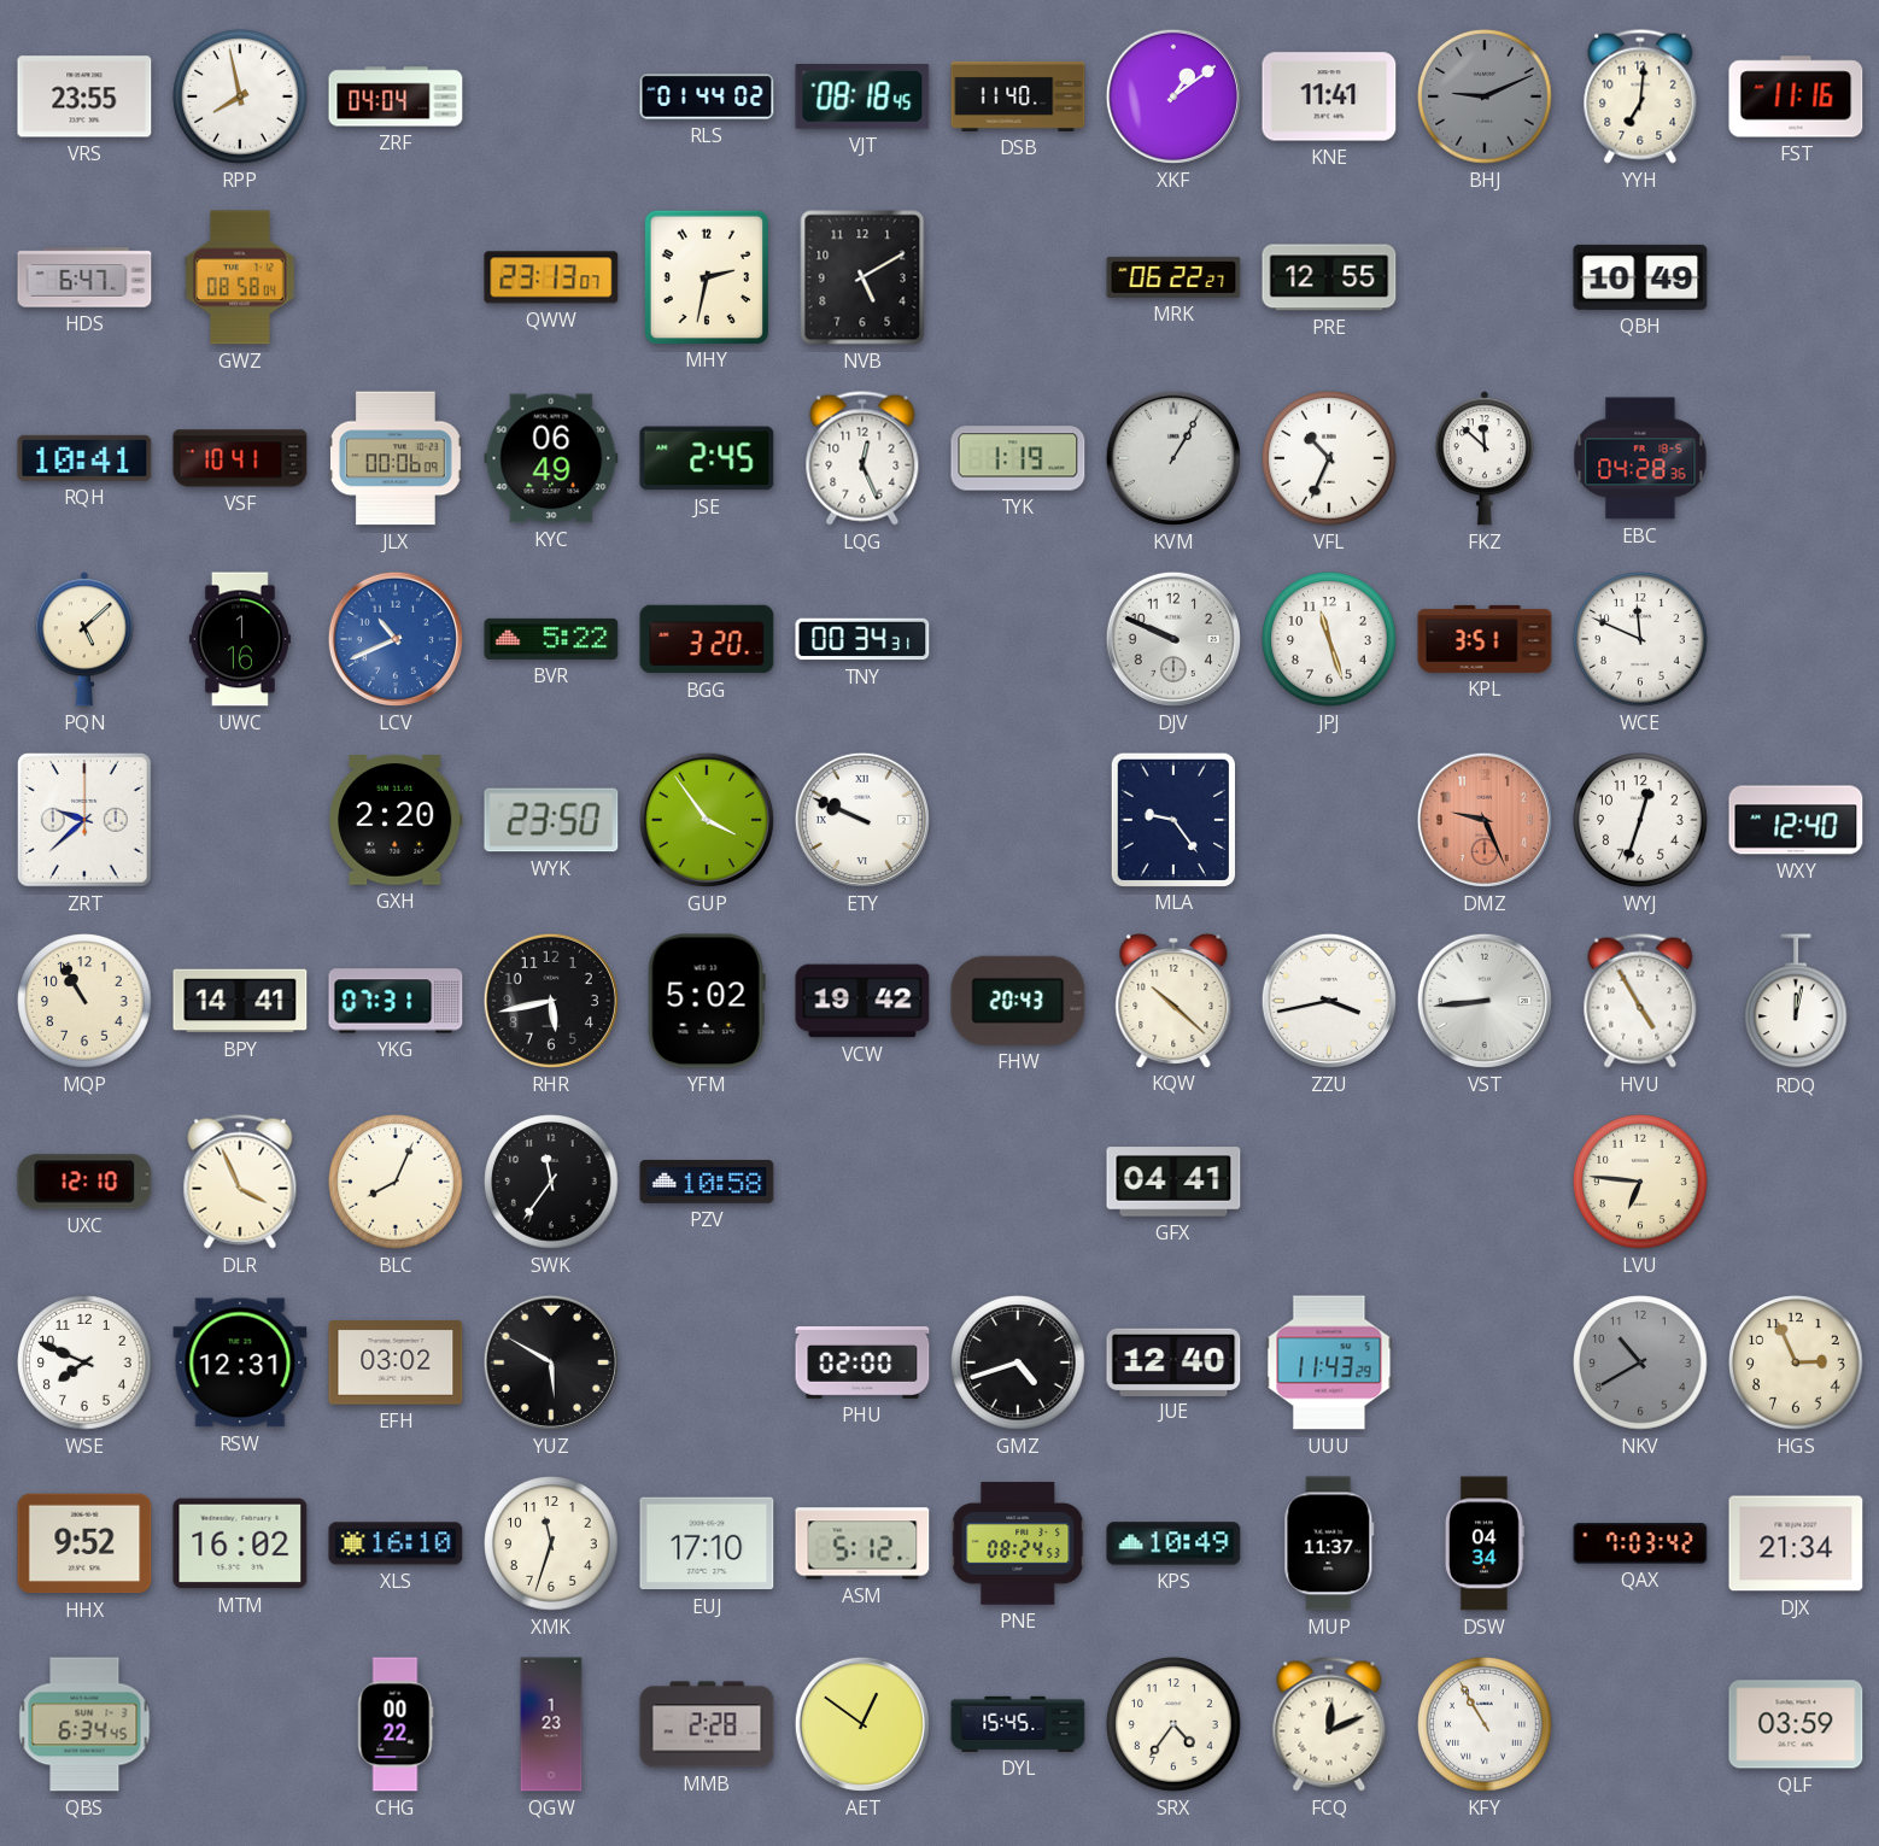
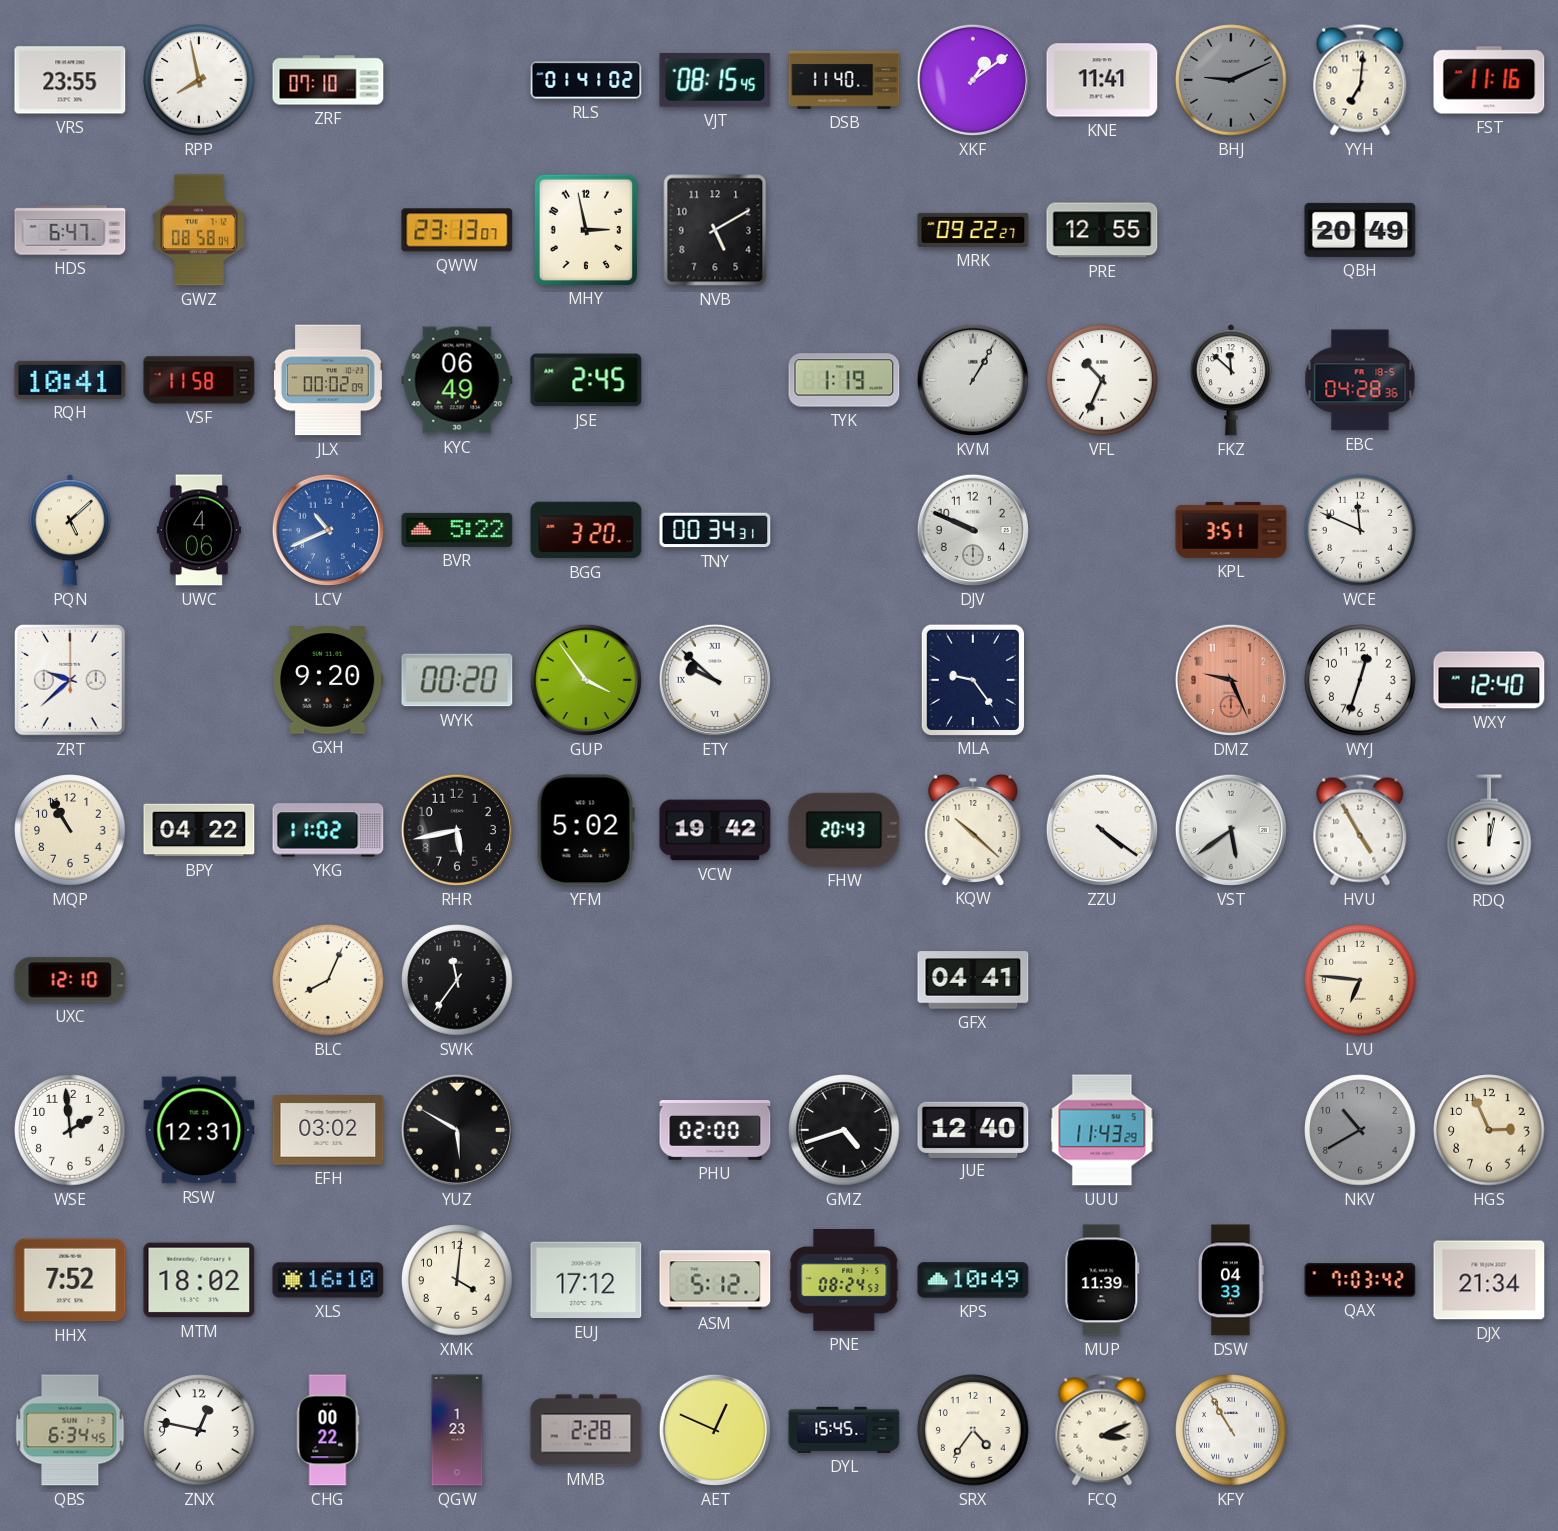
ZRF: 04:04 -> 07:10 (328, 80)
RLS: 01:44 -> 01:41 (586, 80)
VJT: 08:18 -> 08:15 (715, 80)
MHY: 2:32 -> 2:58 (585, 229)
MRK: 06:22 -> 09:22 (973, 230)
QBH: 10:49 -> 20:49 (1360, 230)
VSF: 10:41 -> 11:58 (199, 380)
JLX: 00:06 -> 00:02 (329, 380)
LQG: 12:26 -> none (862, 458)
UWC: 1:16 -> 4:06 (199, 530)
JPJ: 11:27 -> none (1329, 639)
GXH: 2:20 -> 9:20 (328, 680)
WYK: 23:50 -> 00:20 (457, 680)
ETY: 9:49 -> 9:52 (715, 680)
BPY: 14:41 -> 04:22 (199, 830)
YKG: 07:31 -> 11:02 (328, 830)
ZZU: 3:43 -> 4:21 (1102, 830)
VST: 8:44 -> 5:39 (1231, 830)
DLR: 3:56 -> none (240, 1182)
PZV: 10:58 -> none (707, 1182)
WSE: 7:49 -> 1:59 (70, 1130)
HHX: 9:52 -> 7:52 (70, 1280)
MTM: 16:02 -> 18:02 (199, 1280)
XMK: 11:33 -> 4:01 (457, 1280)
EUJ: 17:10 -> 17:12 (586, 1280)
MUP: 11:37 -> 11:39 (1102, 1280)
DSW: 04:34 -> 04:33 (1231, 1280)
ZNX: none -> 12:47 (199, 1430)
AET: 12:51 -> 12:49 (715, 1430)
FCQ: 12:11 -> 3:11 (1102, 1430)
QLF: 03:59 -> none (1796, 1724)
